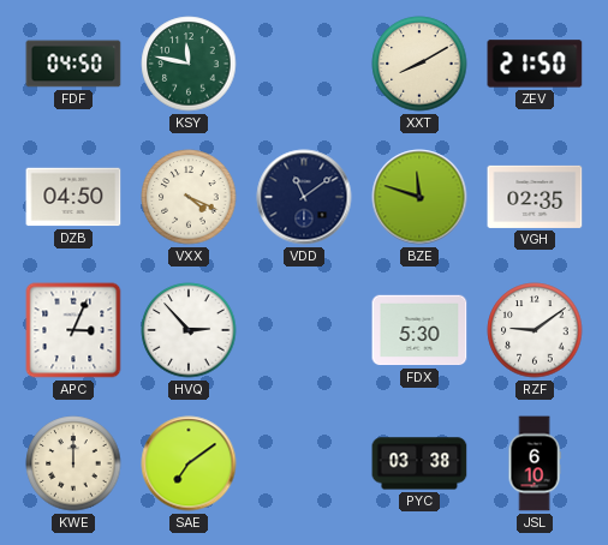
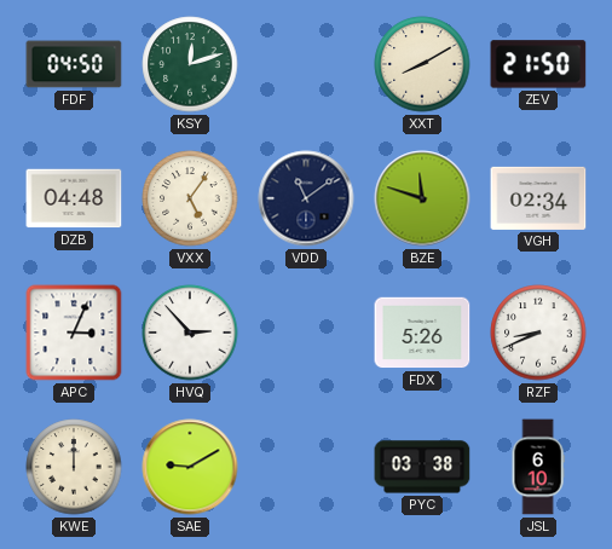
KSY: 11:47 -> 12:12 (190, 64)
DZB: 04:50 -> 04:48 (74, 198)
VXX: 4:19 -> 5:06 (190, 198)
VGH: 02:35 -> 02:34 (538, 198)
FDX: 5:30 -> 5:26 (422, 333)
RZF: 9:09 -> 8:41 (538, 333)
SAE: 7:09 -> 9:10 (190, 467)
